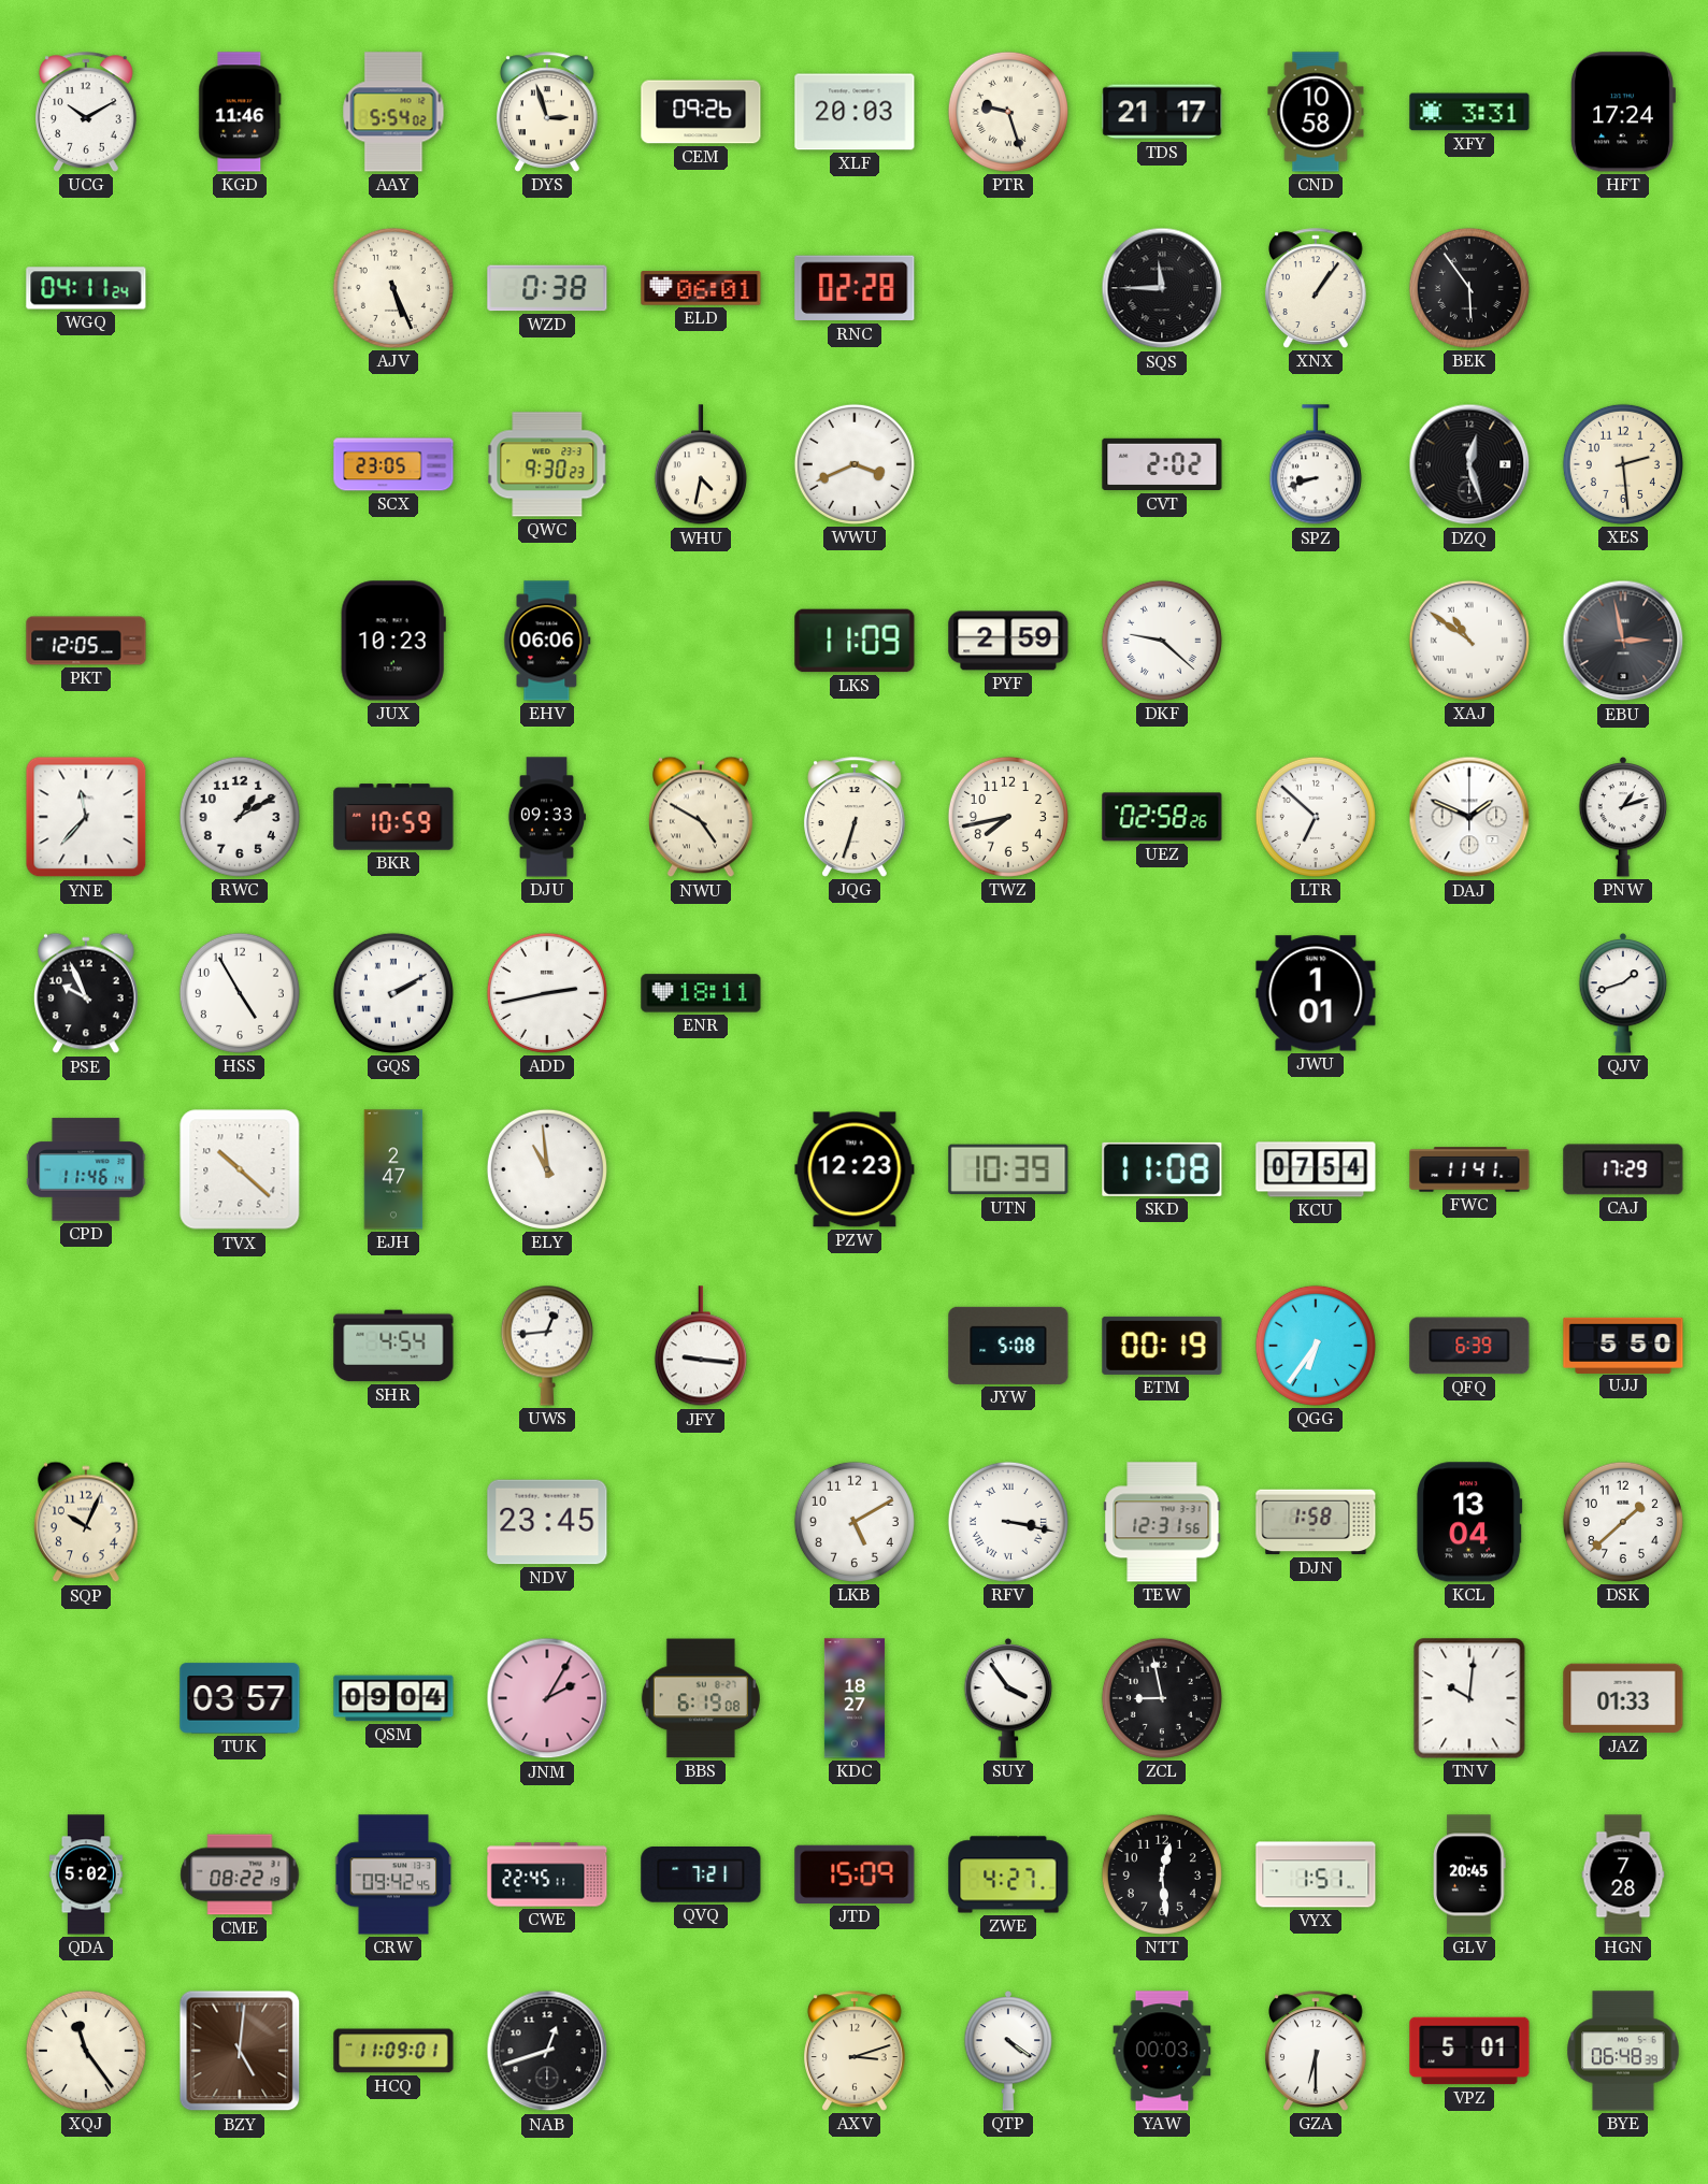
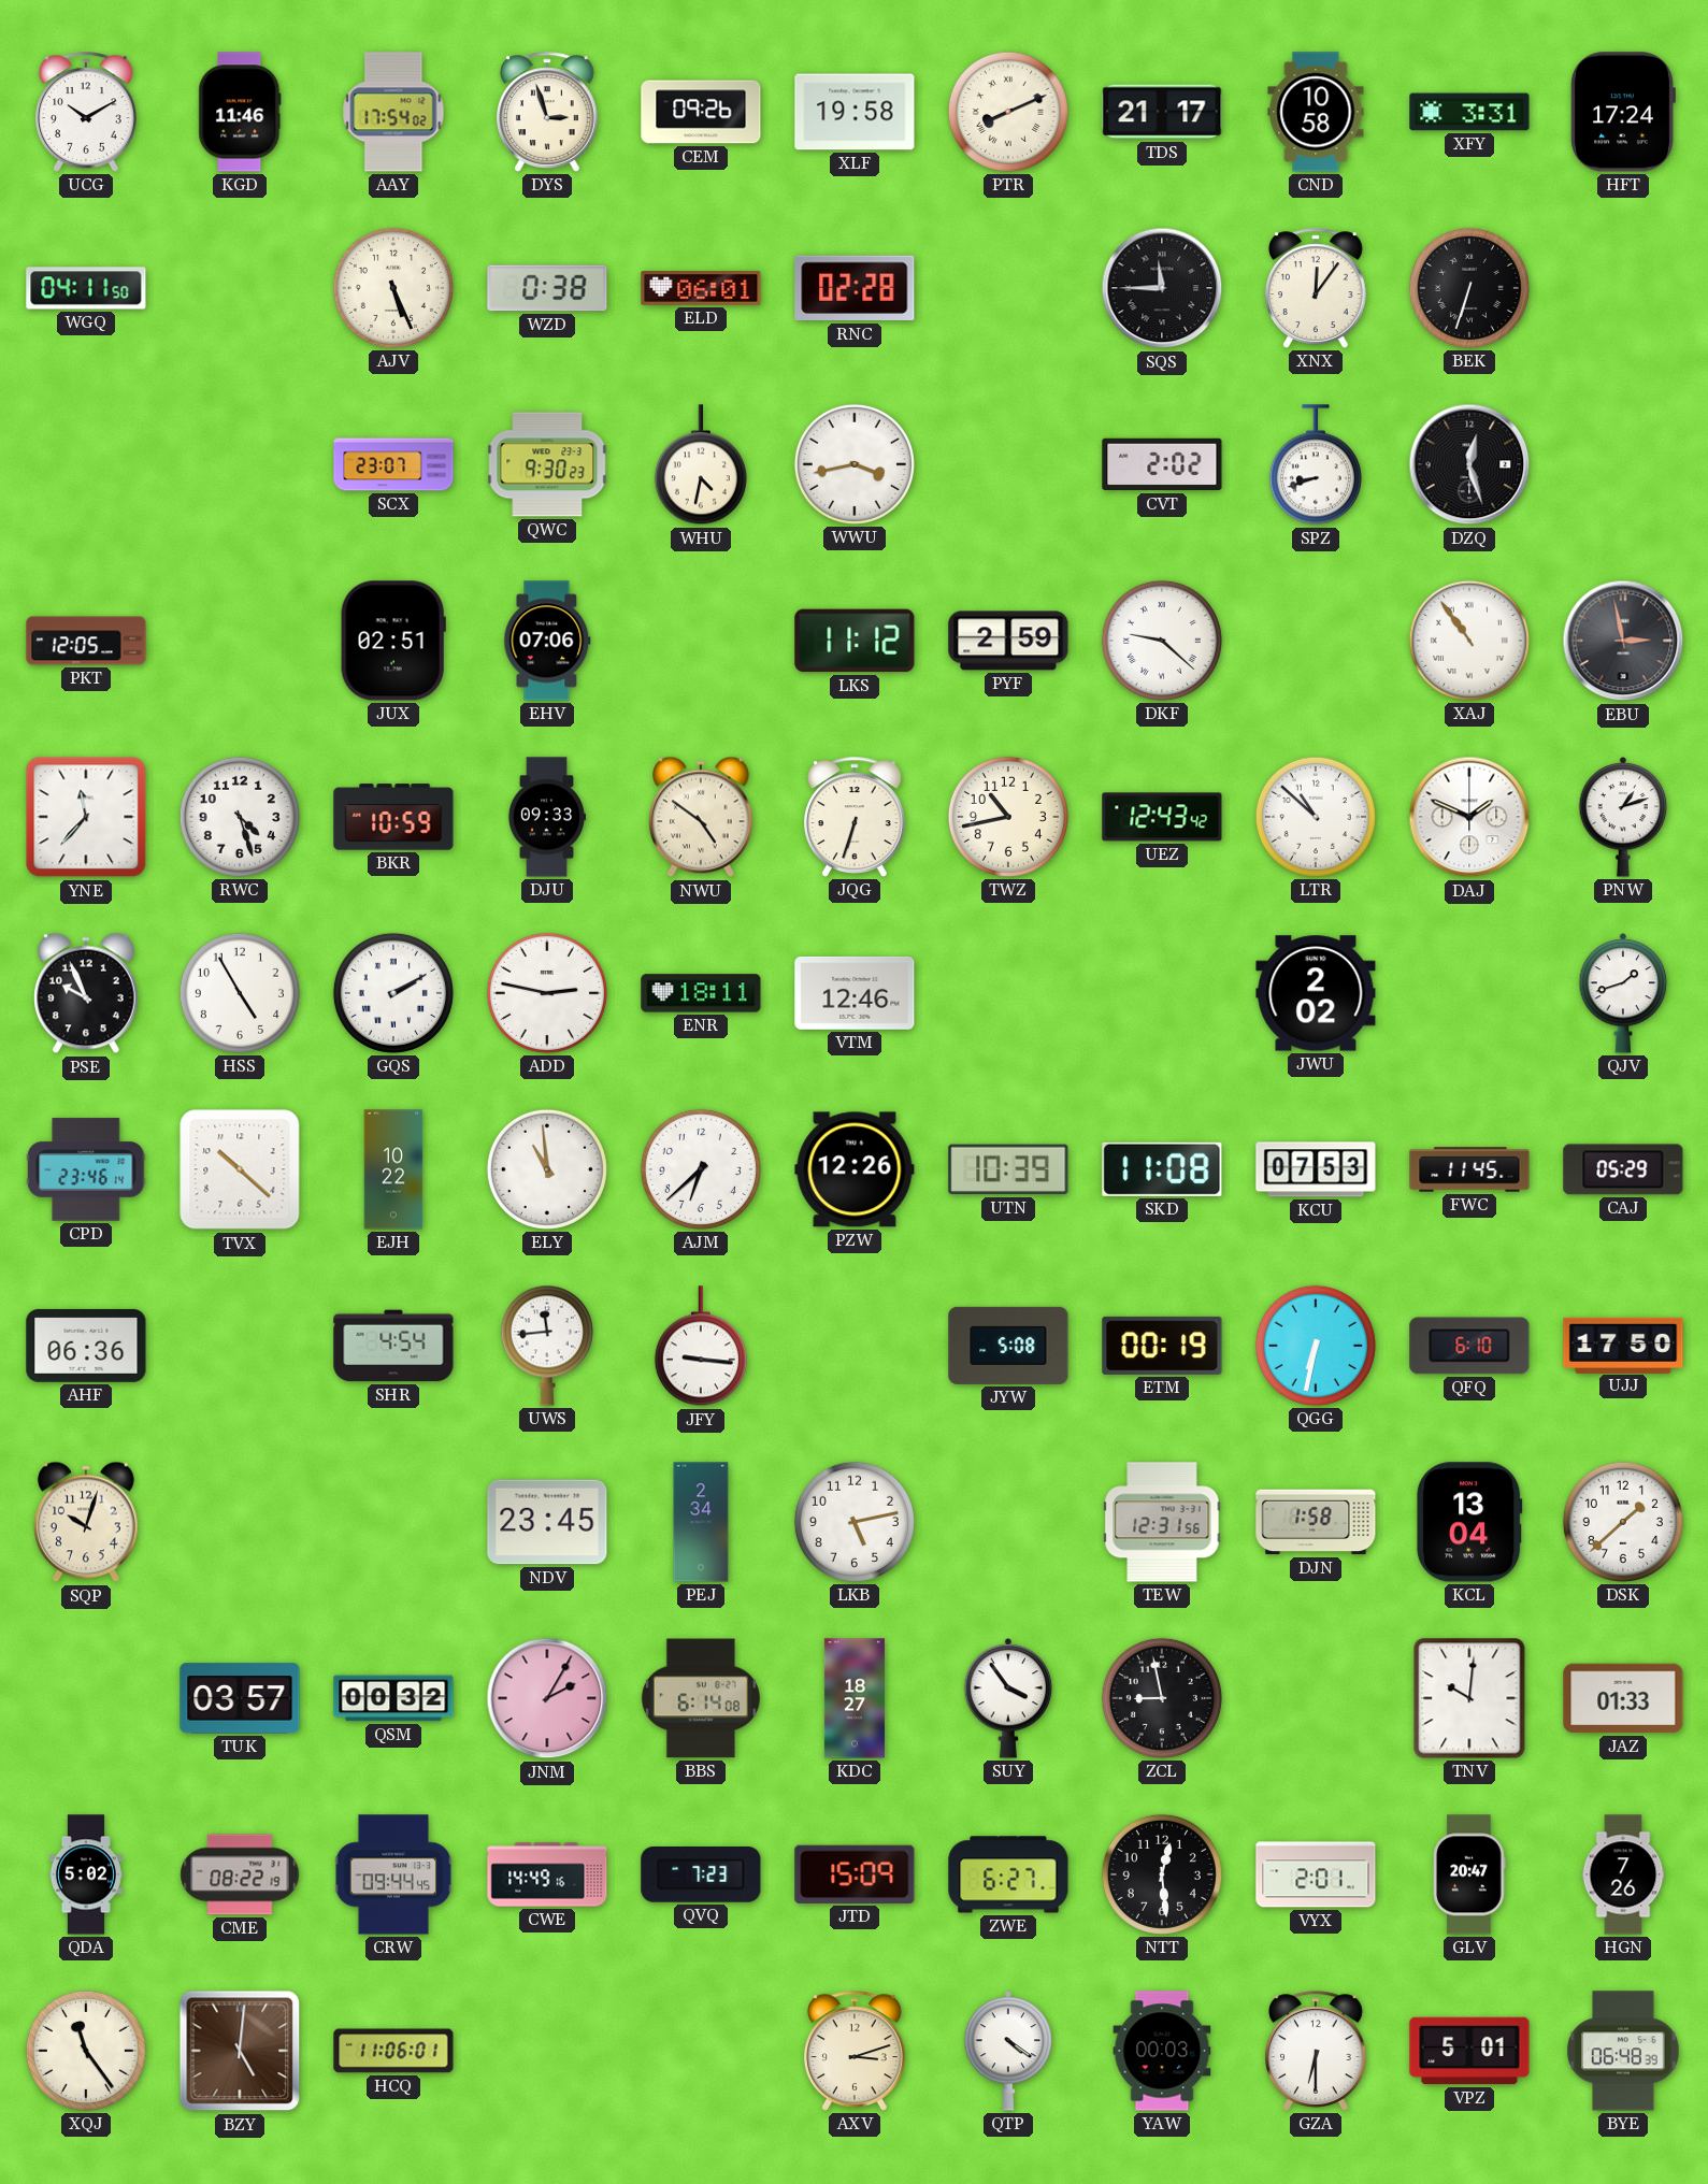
AAY: 5:54 -> 17:54 (393, 112)
XLF: 20:03 -> 19:58 (855, 112)
PTR: 9:27 -> 8:11 (1008, 112)
WGQ: 04:11:24 -> 04:11:50 (86, 288)
XNX: 1:06 -> 12:06 (1317, 288)
BEK: 5:54 -> 6:33 (1469, 288)
SCX: 23:05 -> 23:07 (393, 464)
WWU: 3:41 -> 3:43 (855, 464)
XES: 2:29 -> none (1623, 464)
JUX: 10:23 -> 02:51 (393, 641)
EHV: 06:06 -> 07:06 (547, 641)
LKS: 11:09 -> 11:12 (855, 641)
XAJ: 10:51 -> 10:54 (1469, 641)
RWC: 1:10 -> 4:27 (240, 817)
NWU: 4:50 -> 4:51 (702, 817)
TWZ: 7:43 -> 10:43 (1008, 817)
UEZ: 02:58 -> 12:43 (1162, 817)
LTR: 6:52 -> 10:52 (1316, 817)
ADD: 2:43 -> 2:47 (547, 993)
VTM: none -> 12:46 (855, 993)
JWU: 1:01 -> 2:02 (1316, 993)
CPD: 11:46 -> 23:46 (86, 1169)
EJH: 2:47 -> 10:22 (393, 1169)
AJM: none -> 6:38 (701, 1169)
PZW: 12:23 -> 12:26 (855, 1169)
KCU: 07:54 -> 07:53 (1316, 1169)
FWC: 11:41 -> 11:45 (1469, 1169)
CAJ: 17:29 -> 05:29 (1623, 1169)
AHF: none -> 06:36 (86, 1346)
UWS: 12:44 -> 11:44 (547, 1346)
QGG: 6:36 -> 6:32 (1316, 1346)
QFQ: 6:39 -> 6:10 (1469, 1346)
UJJ: 5:50 -> 17:50 (1623, 1345)
SQP: 10:04 -> 10:03 (87, 1522)
PEJ: none -> 2:34 (701, 1522)
LKB: 5:10 -> 5:13 (855, 1522)
RFV: 3:17 -> none (1008, 1522)
QSM: 09:04 -> 00:32 (393, 1698)
BBS: 6:19 -> 6:14 (701, 1698)
CRW: 09:42 -> 09:44 (393, 1874)
CWE: 22:45 -> 14:49 (547, 1874)
QVQ: 7:21 -> 7:23 (701, 1876)
ZWE: 4:27 -> 6:27 (1008, 1874)
VYX: 1:51 -> 2:01 (1316, 1874)
GLV: 20:45 -> 20:47 (1470, 1874)
HGN: 7:28 -> 7:26 (1623, 1874)
HCQ: 11:09 -> 11:06 (393, 2051)
NAB: 12:42 -> none (547, 2051)
